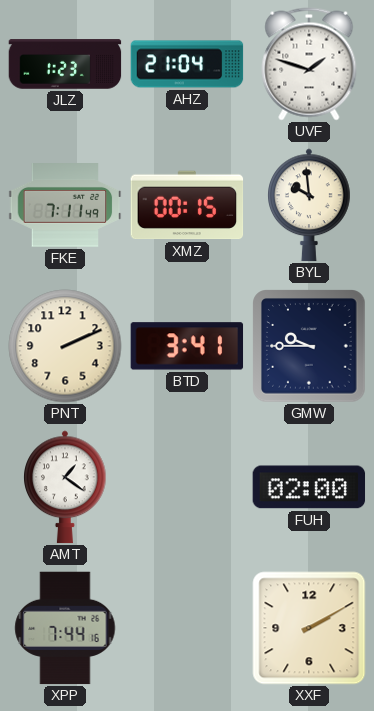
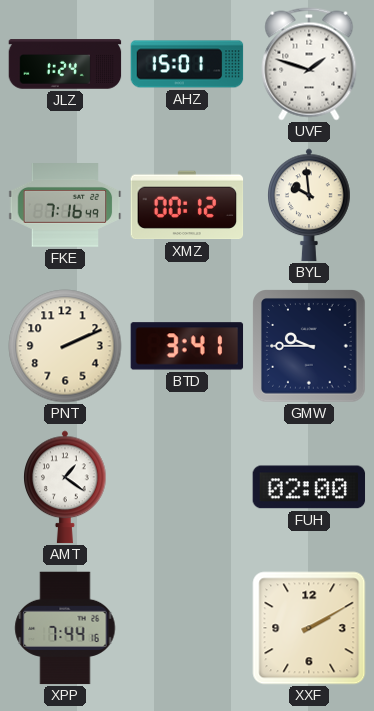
JLZ: 1:23 -> 1:24 (65, 64)
AHZ: 21:04 -> 15:01 (187, 64)
FKE: 7:11 -> 7:16 (65, 205)
XMZ: 00:15 -> 00:12 (187, 205)
